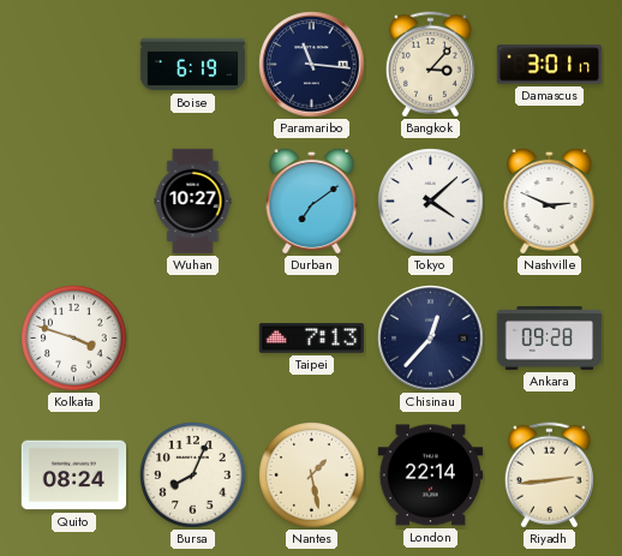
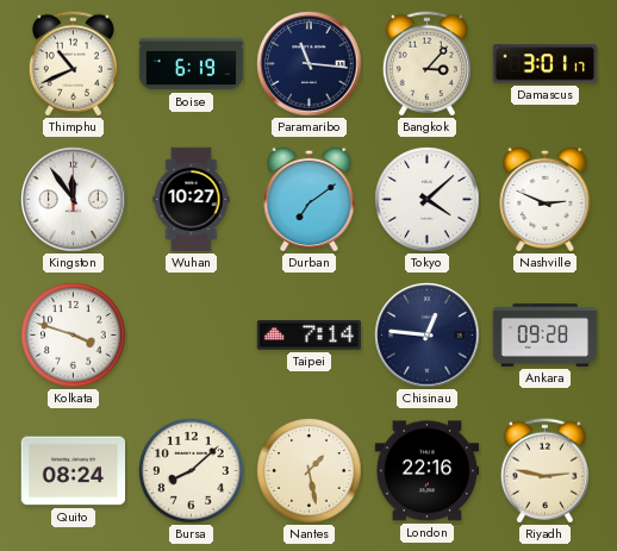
Thimphu: none -> 10:41 (73, 64)
Kingston: none -> 11:54 (74, 200)
Taipei: 7:13 -> 7:14 (310, 336)
Chisinau: 12:37 -> 12:46 (428, 336)
Bursa: 8:04 -> 8:08 (192, 471)
London: 22:14 -> 22:16 (428, 471)
Riyadh: 2:44 -> 2:47 (544, 471)
